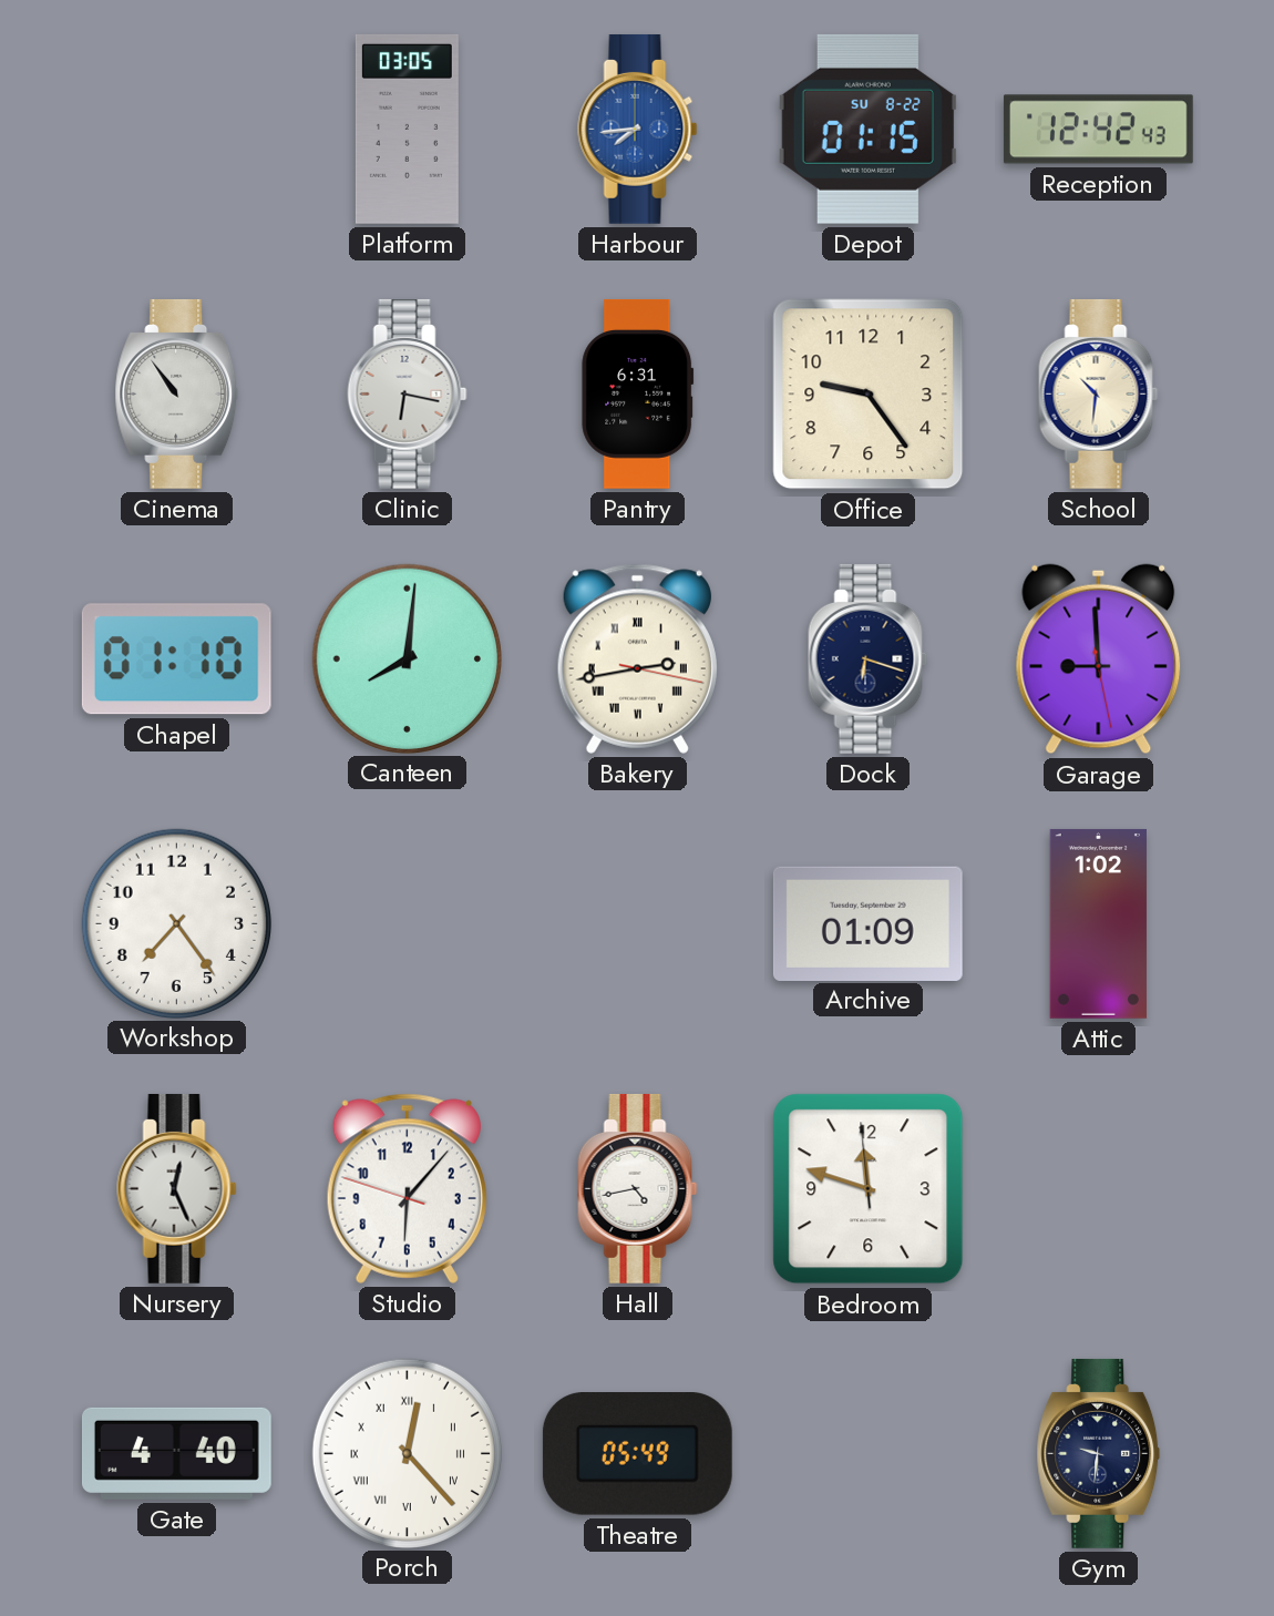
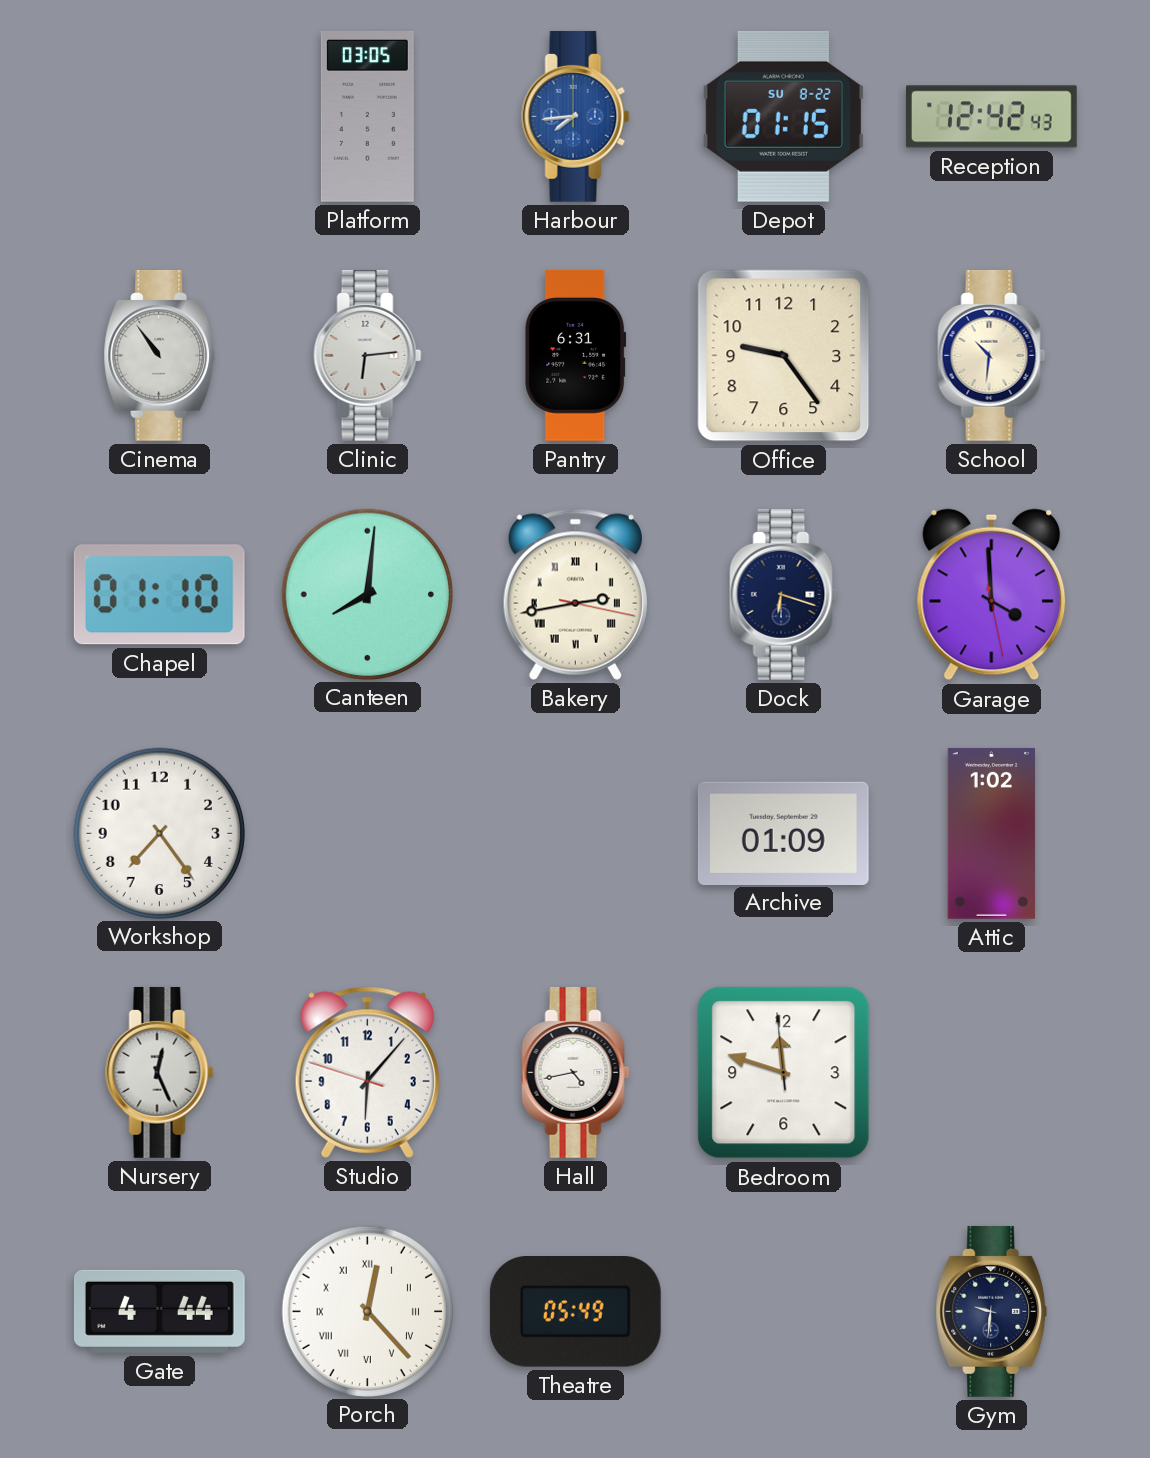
Clinic: 6:17 -> 6:14 (368, 355)
Garage: 8:59 -> 3:59 (992, 595)
Gate: 4:40 -> 4:44 (159, 1311)
